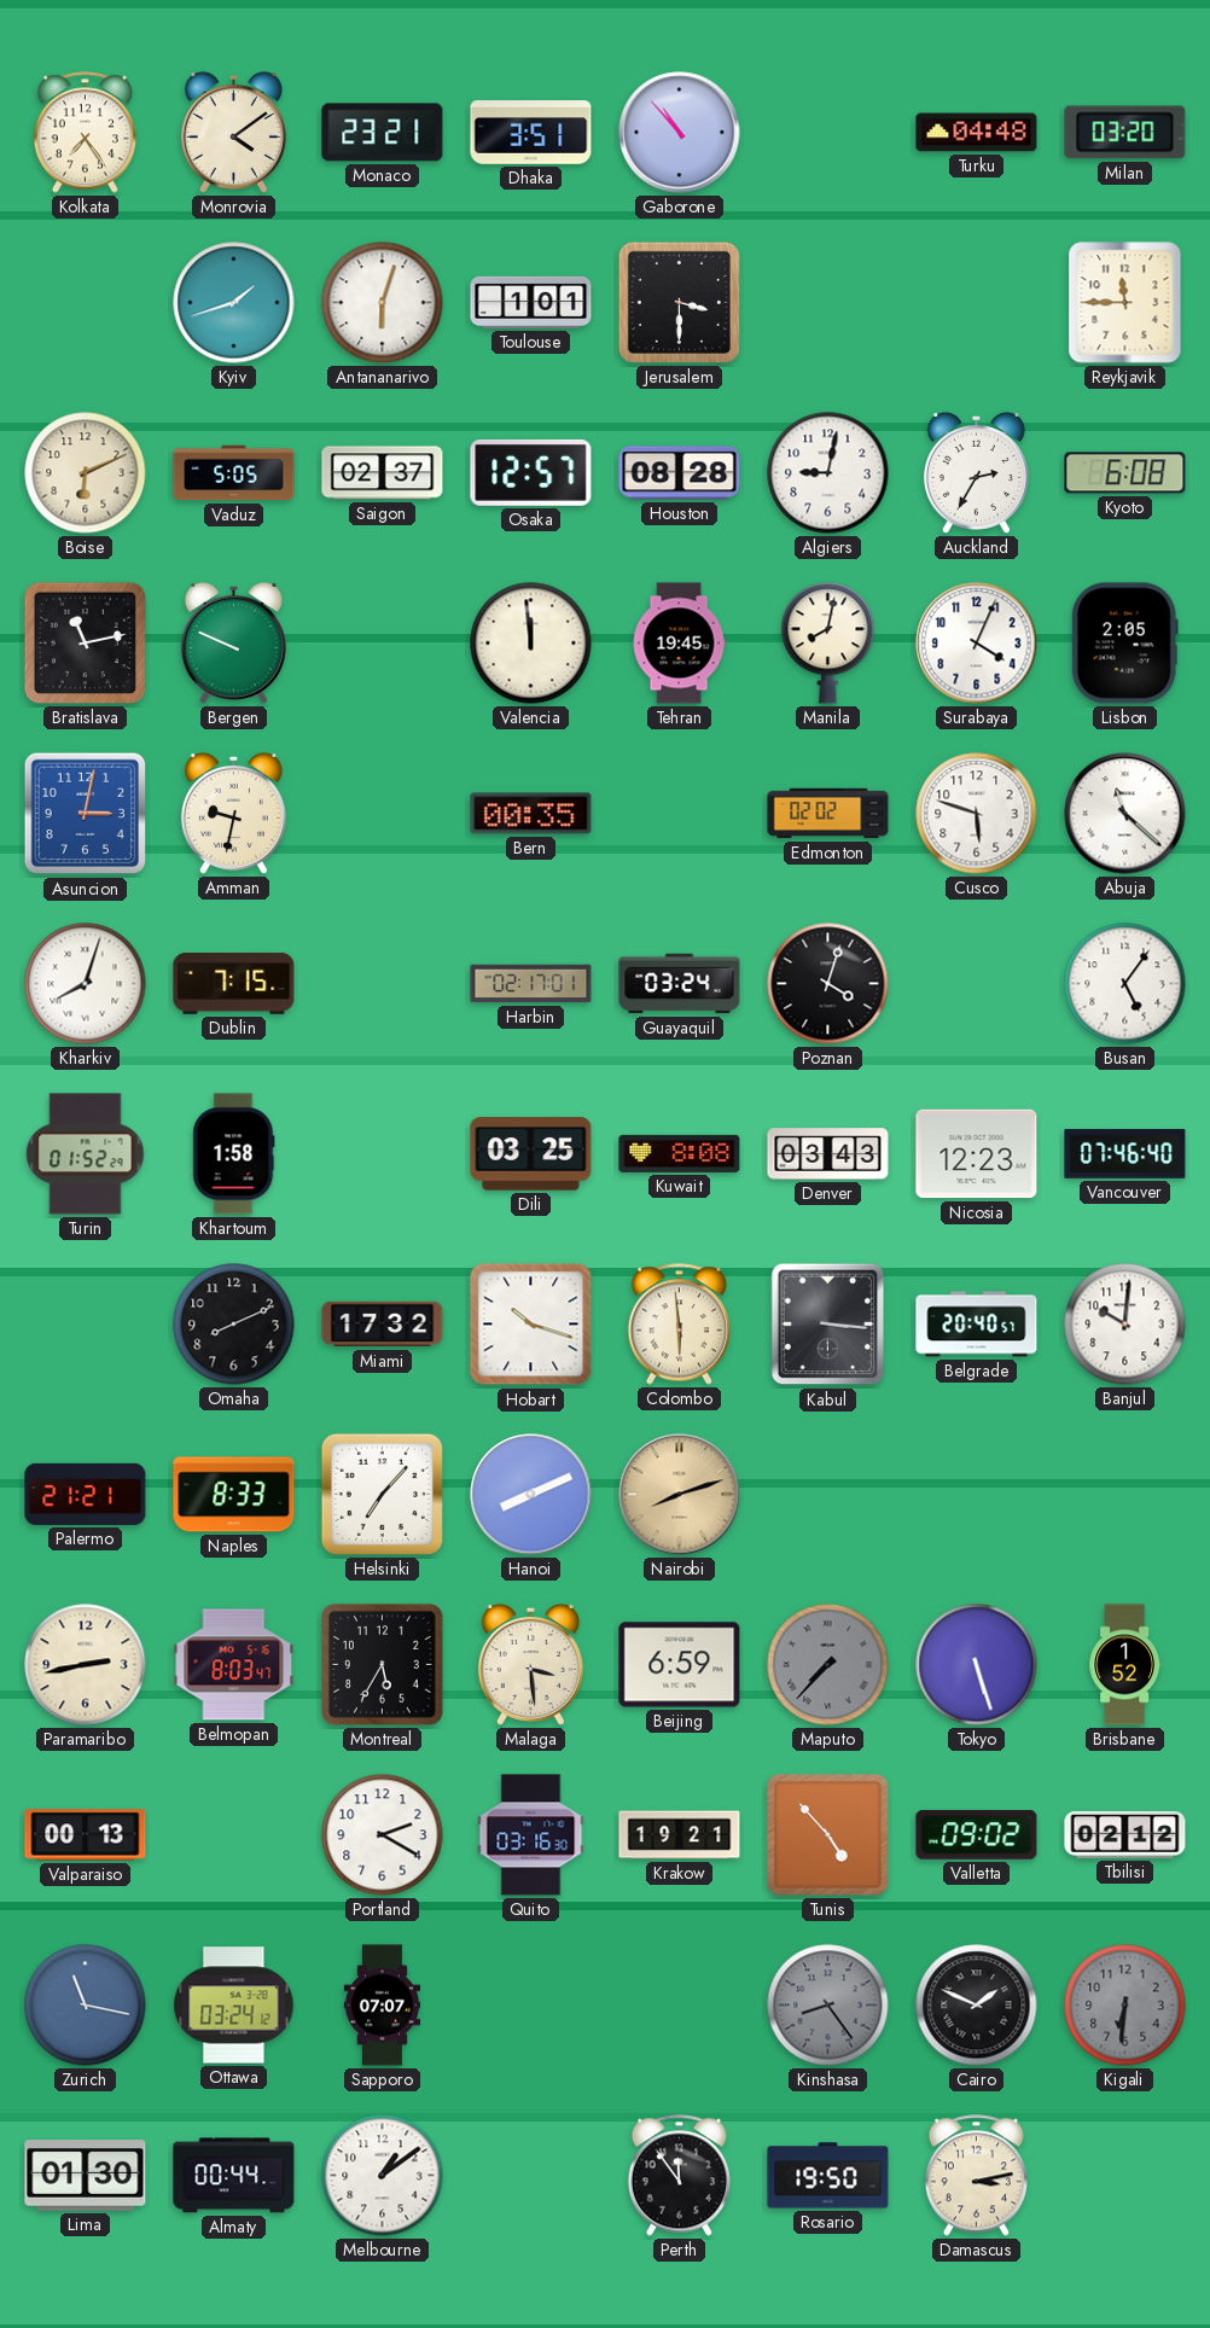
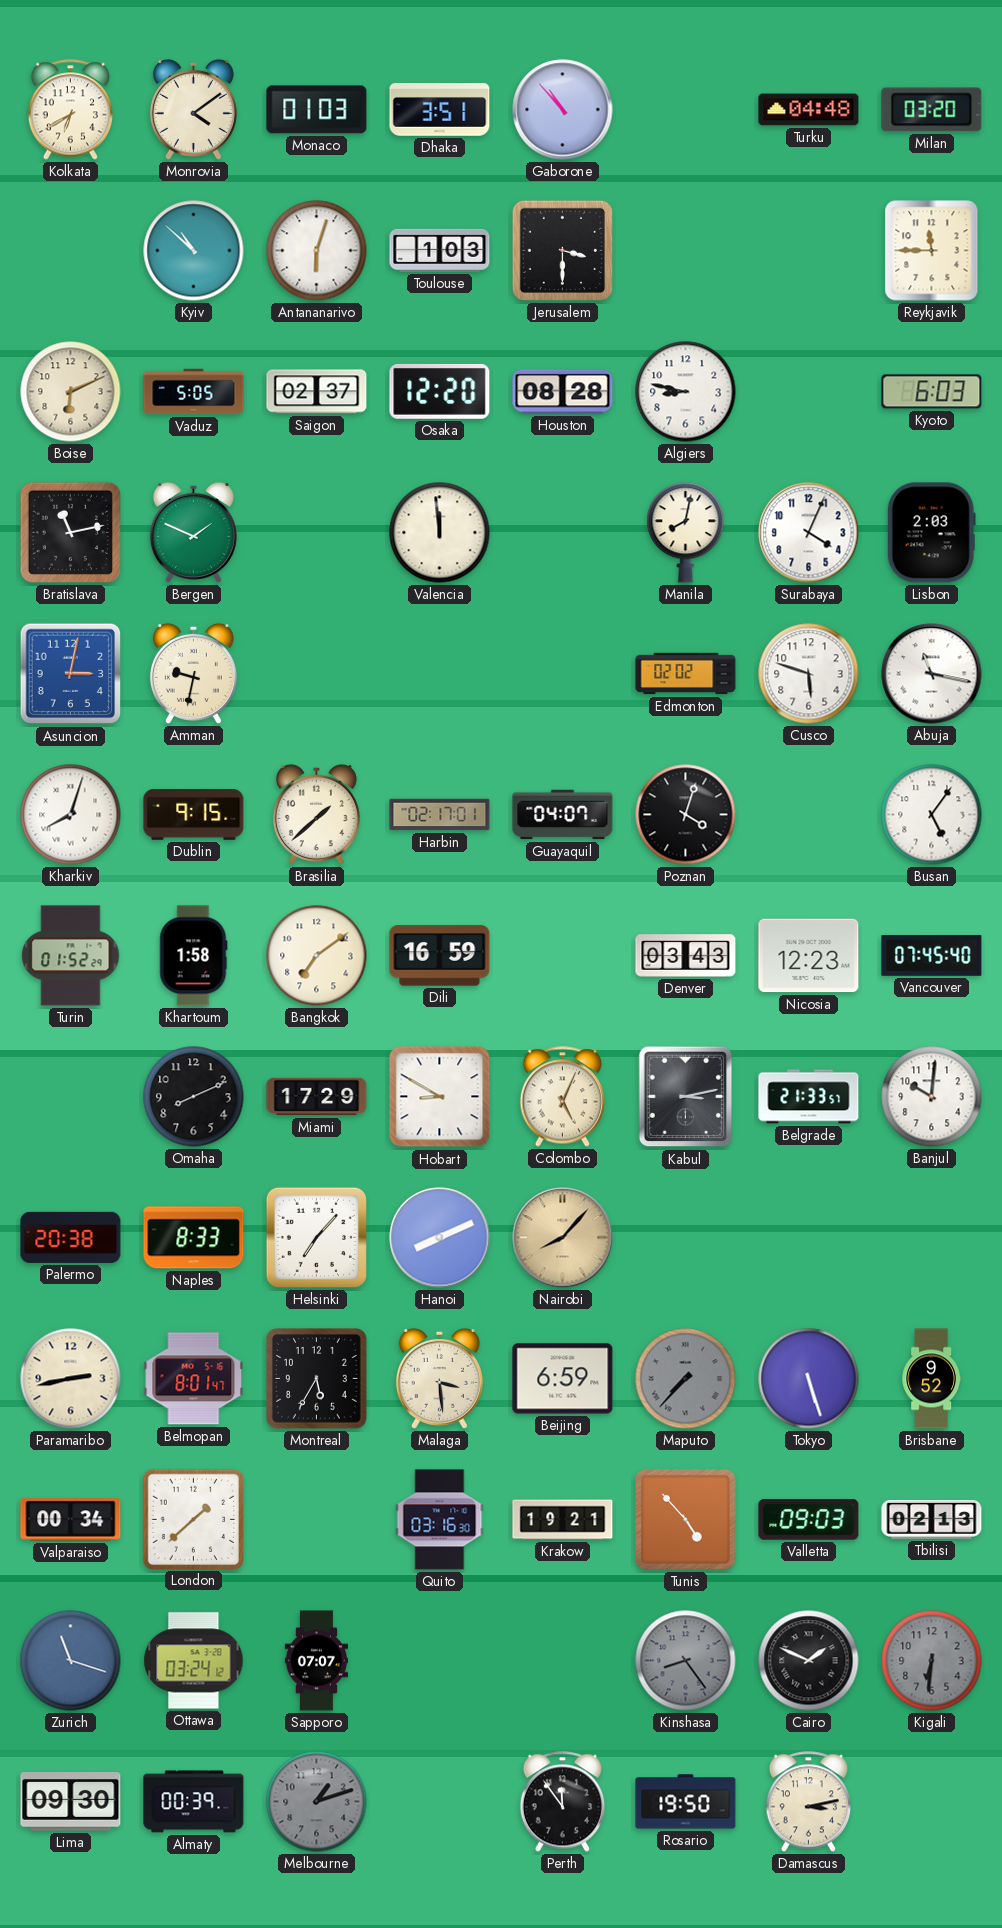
Kolkata: 7:24 -> 6:40 (70, 110)
Monaco: 23:21 -> 01:03 (317, 110)
Kyiv: 1:42 -> 10:52 (194, 251)
Toulouse: 1:01 -> 1:03 (440, 250)
Osaka: 12:57 -> 12:20 (440, 391)
Algiers: 9:02 -> 8:47 (686, 392)
Auckland: 2:35 -> none (976, 472)
Kyoto: 6:08 -> 6:03 (932, 392)
Bergen: 9:49 -> 1:49 (193, 532)
Tehran: 19:45 -> none (679, 644)
Lisbon: 2:05 -> 2:03 (931, 533)
Bern: 00:35 -> none (531, 814)
Abuja: 11:22 -> 11:17 (932, 674)
Dublin: 7:15 -> 9:15 (194, 815)
Brasilia: none -> 1:38 (316, 814)
Guayaquil: 03:24 -> 04:07 (563, 815)
Bangkok: none -> 7:09 (317, 956)
Dili: 03:25 -> 16:59 (440, 956)
Kuwait: 8:08 -> none (680, 1153)
Vancouver: 07:46 -> 07:45 (932, 956)
Miami: 17:32 -> 17:29 (317, 1097)
Hobart: 10:18 -> 8:50 (440, 1097)
Colombo: 5:59 -> 5:04 (562, 1097)
Kabul: 3:16 -> 3:13 (686, 1097)
Belgrade: 20:40 -> 21:33 (809, 1097)
Palermo: 21:21 -> 20:38 (71, 1237)
Nairobi: 8:12 -> 8:07 (563, 1238)
Belmopan: 8:03 -> 8:01 (194, 1379)
Brisbane: 1:52 -> 9:52 (931, 1379)
Valparaiso: 00:13 -> 00:34 (71, 1520)
London: none -> 1:38 (193, 1519)
Portland: 2:20 -> none (383, 1835)
Valletta: 09:02 -> 09:03 (809, 1520)
Tbilisi: 02:12 -> 02:13 (932, 1520)
Zurich: 11:17 -> 11:18 (71, 1661)
Lima: 01:30 -> 09:30 (71, 1802)
Almaty: 00:44 -> 00:39 (194, 1802)
Melbourne: 1:09 -> 1:12 (317, 1802)
Melbourne dial: white -> grey (317, 1802)
